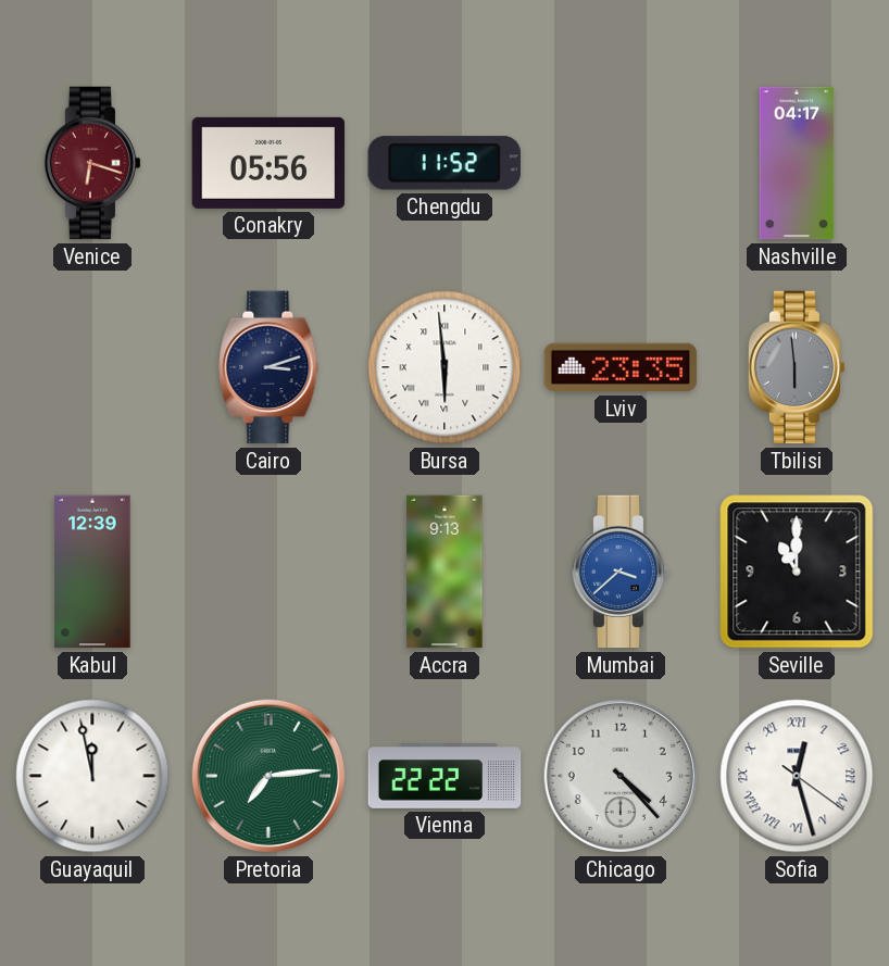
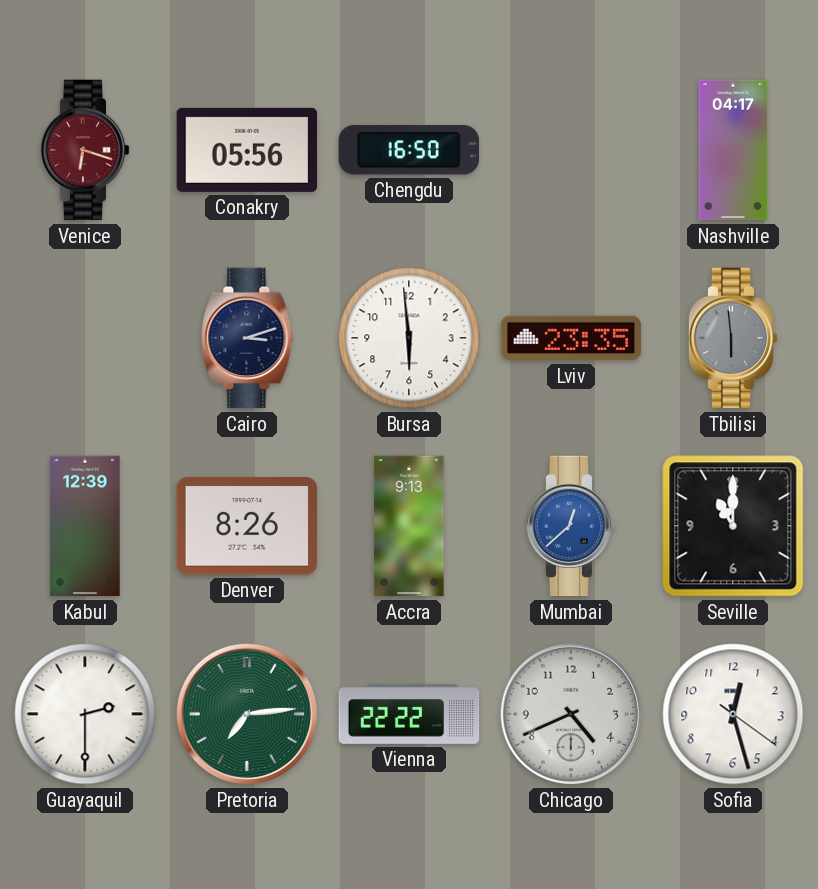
Chengdu: 11:52 -> 16:50 (409, 150)
Bursa numerals: Roman -> Arabic (409, 338)
Denver: none -> 8:26 (246, 526)
Mumbai: 3:38 -> 12:38 (571, 526)
Guayaquil: 11:58 -> 2:30 (85, 714)
Chicago: 4:23 -> 4:41 (571, 714)
Sofia numerals: Roman -> Arabic (733, 714)
